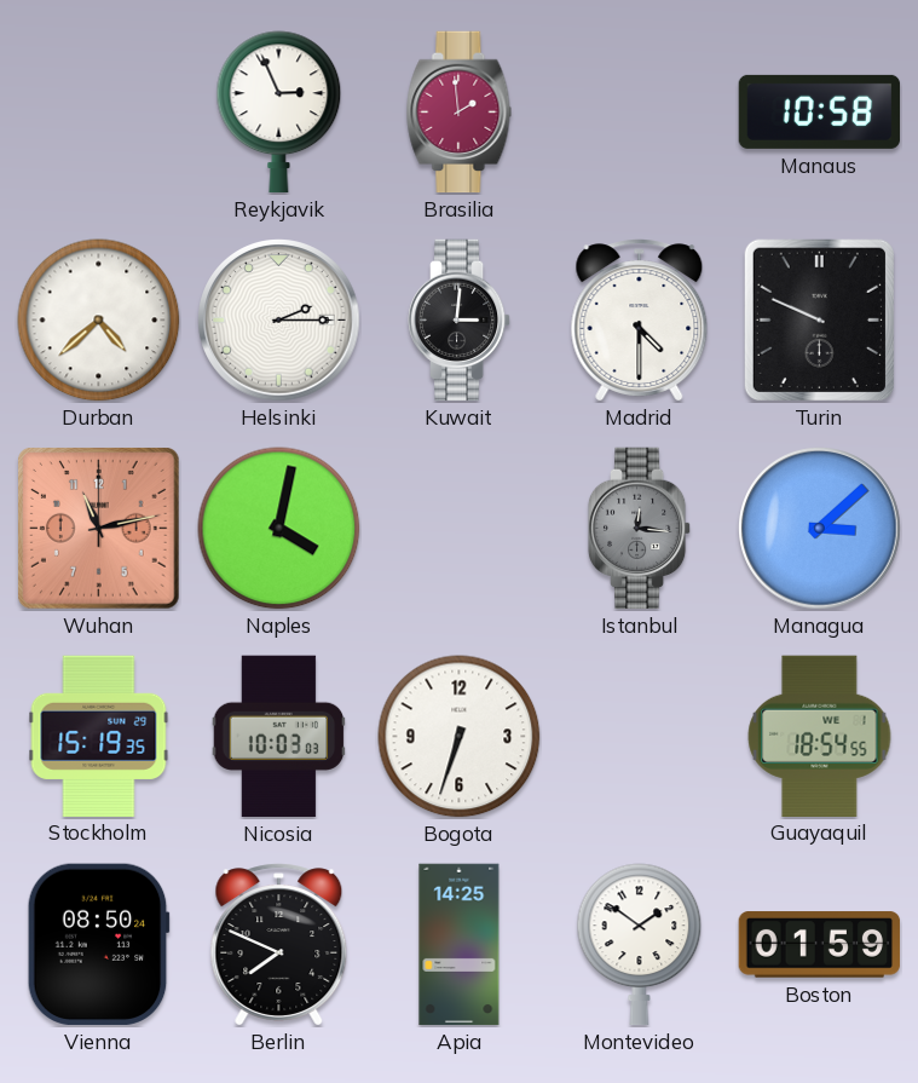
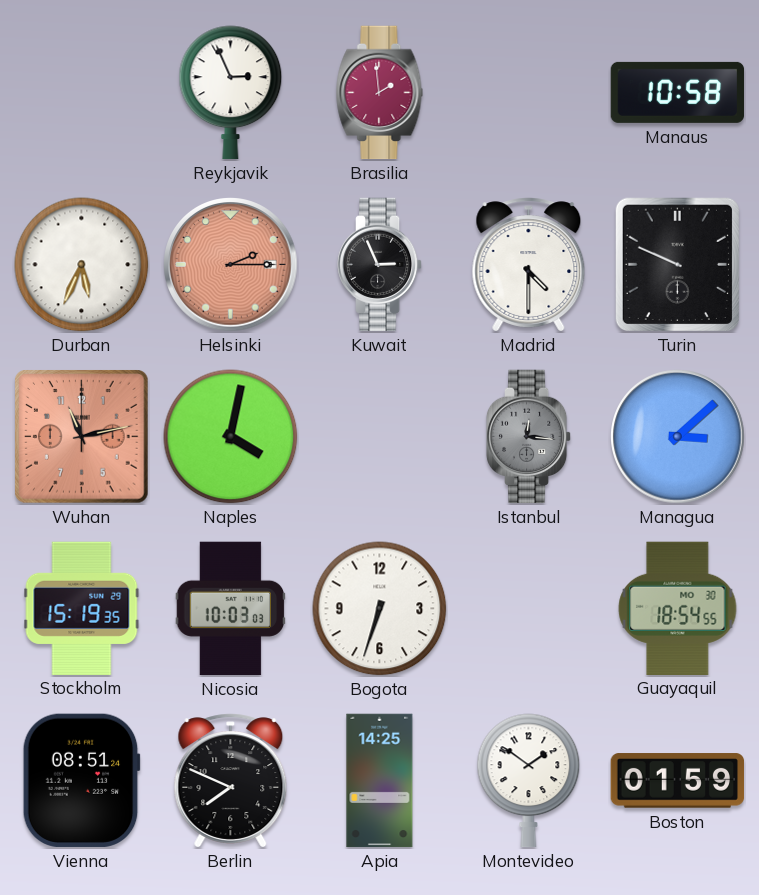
Durban: 4:38 -> 5:34 (82, 265)
Helsinki dial: white -> salmon (231, 265)
Kuwait: 3:01 -> 2:56 (380, 265)
Guayaquil date: WE 1 -> MO 30 (678, 608)
Vienna: 08:50 -> 08:51 (81, 780)
